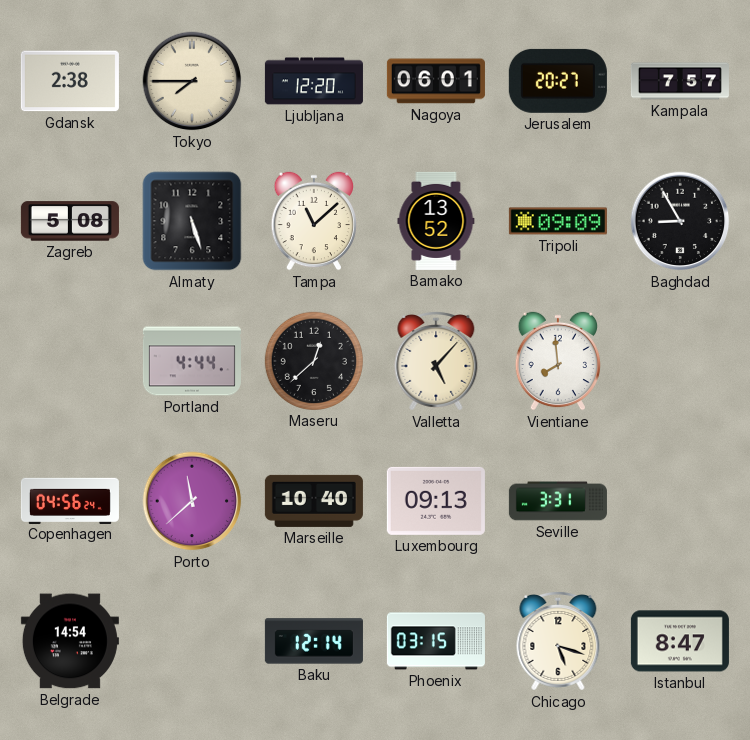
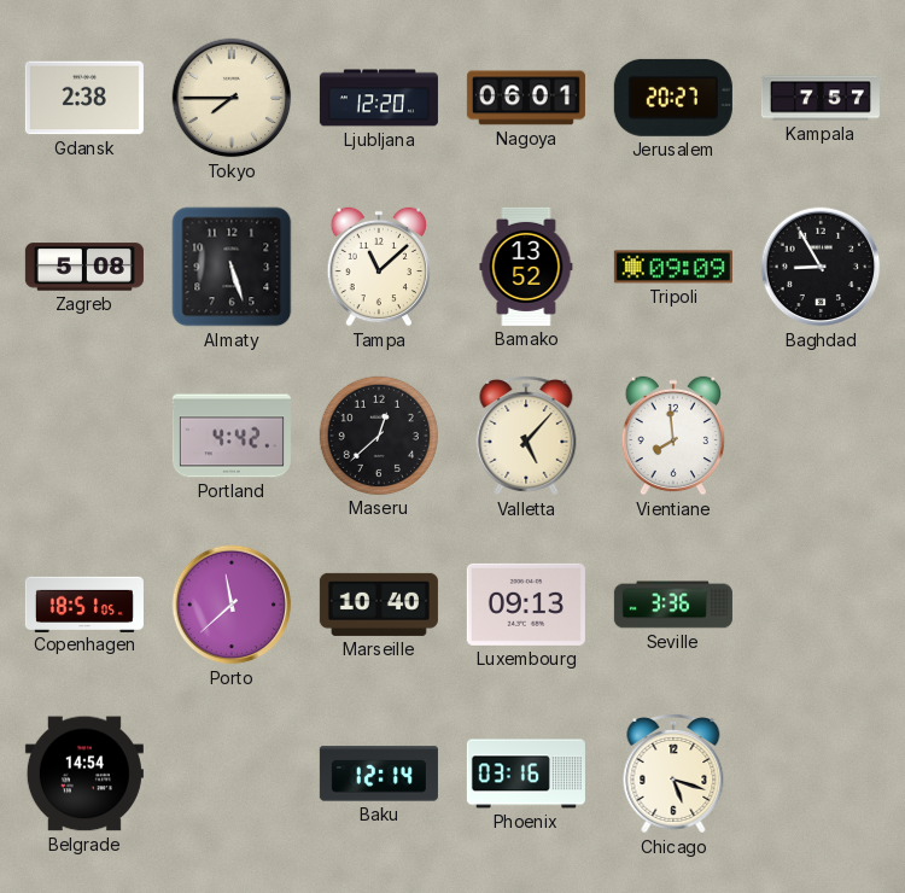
Portland: 4:44 -> 4:42 (232, 436)
Copenhagen: 04:56 -> 18:51 (84, 603)
Seville: 3:31 -> 3:36 (673, 605)
Phoenix: 03:15 -> 03:16 (526, 774)
Istanbul: 8:47 -> none (680, 641)
